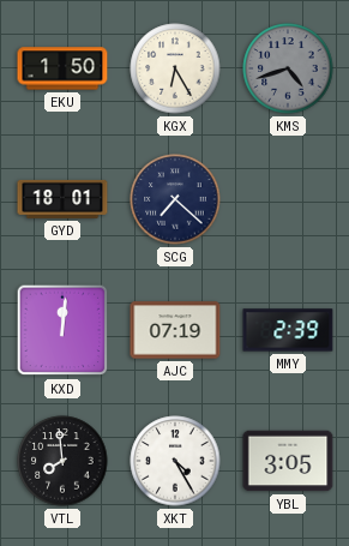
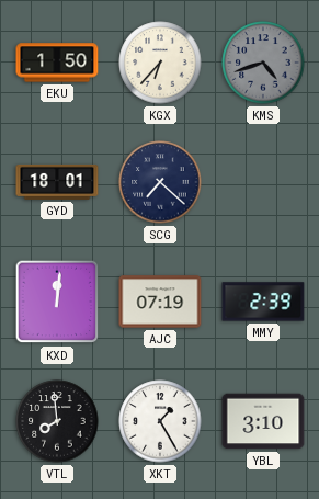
KGX: 6:25 -> 6:37 (160, 63)
XKT: 4:25 -> 1:25 (160, 421)
YBL: 3:05 -> 3:10 (263, 421)
